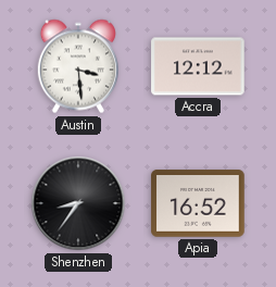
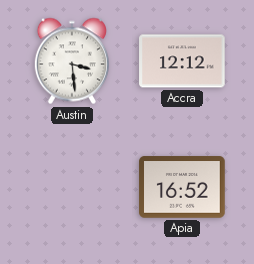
Shenzhen: 8:36 -> none (78, 203)
